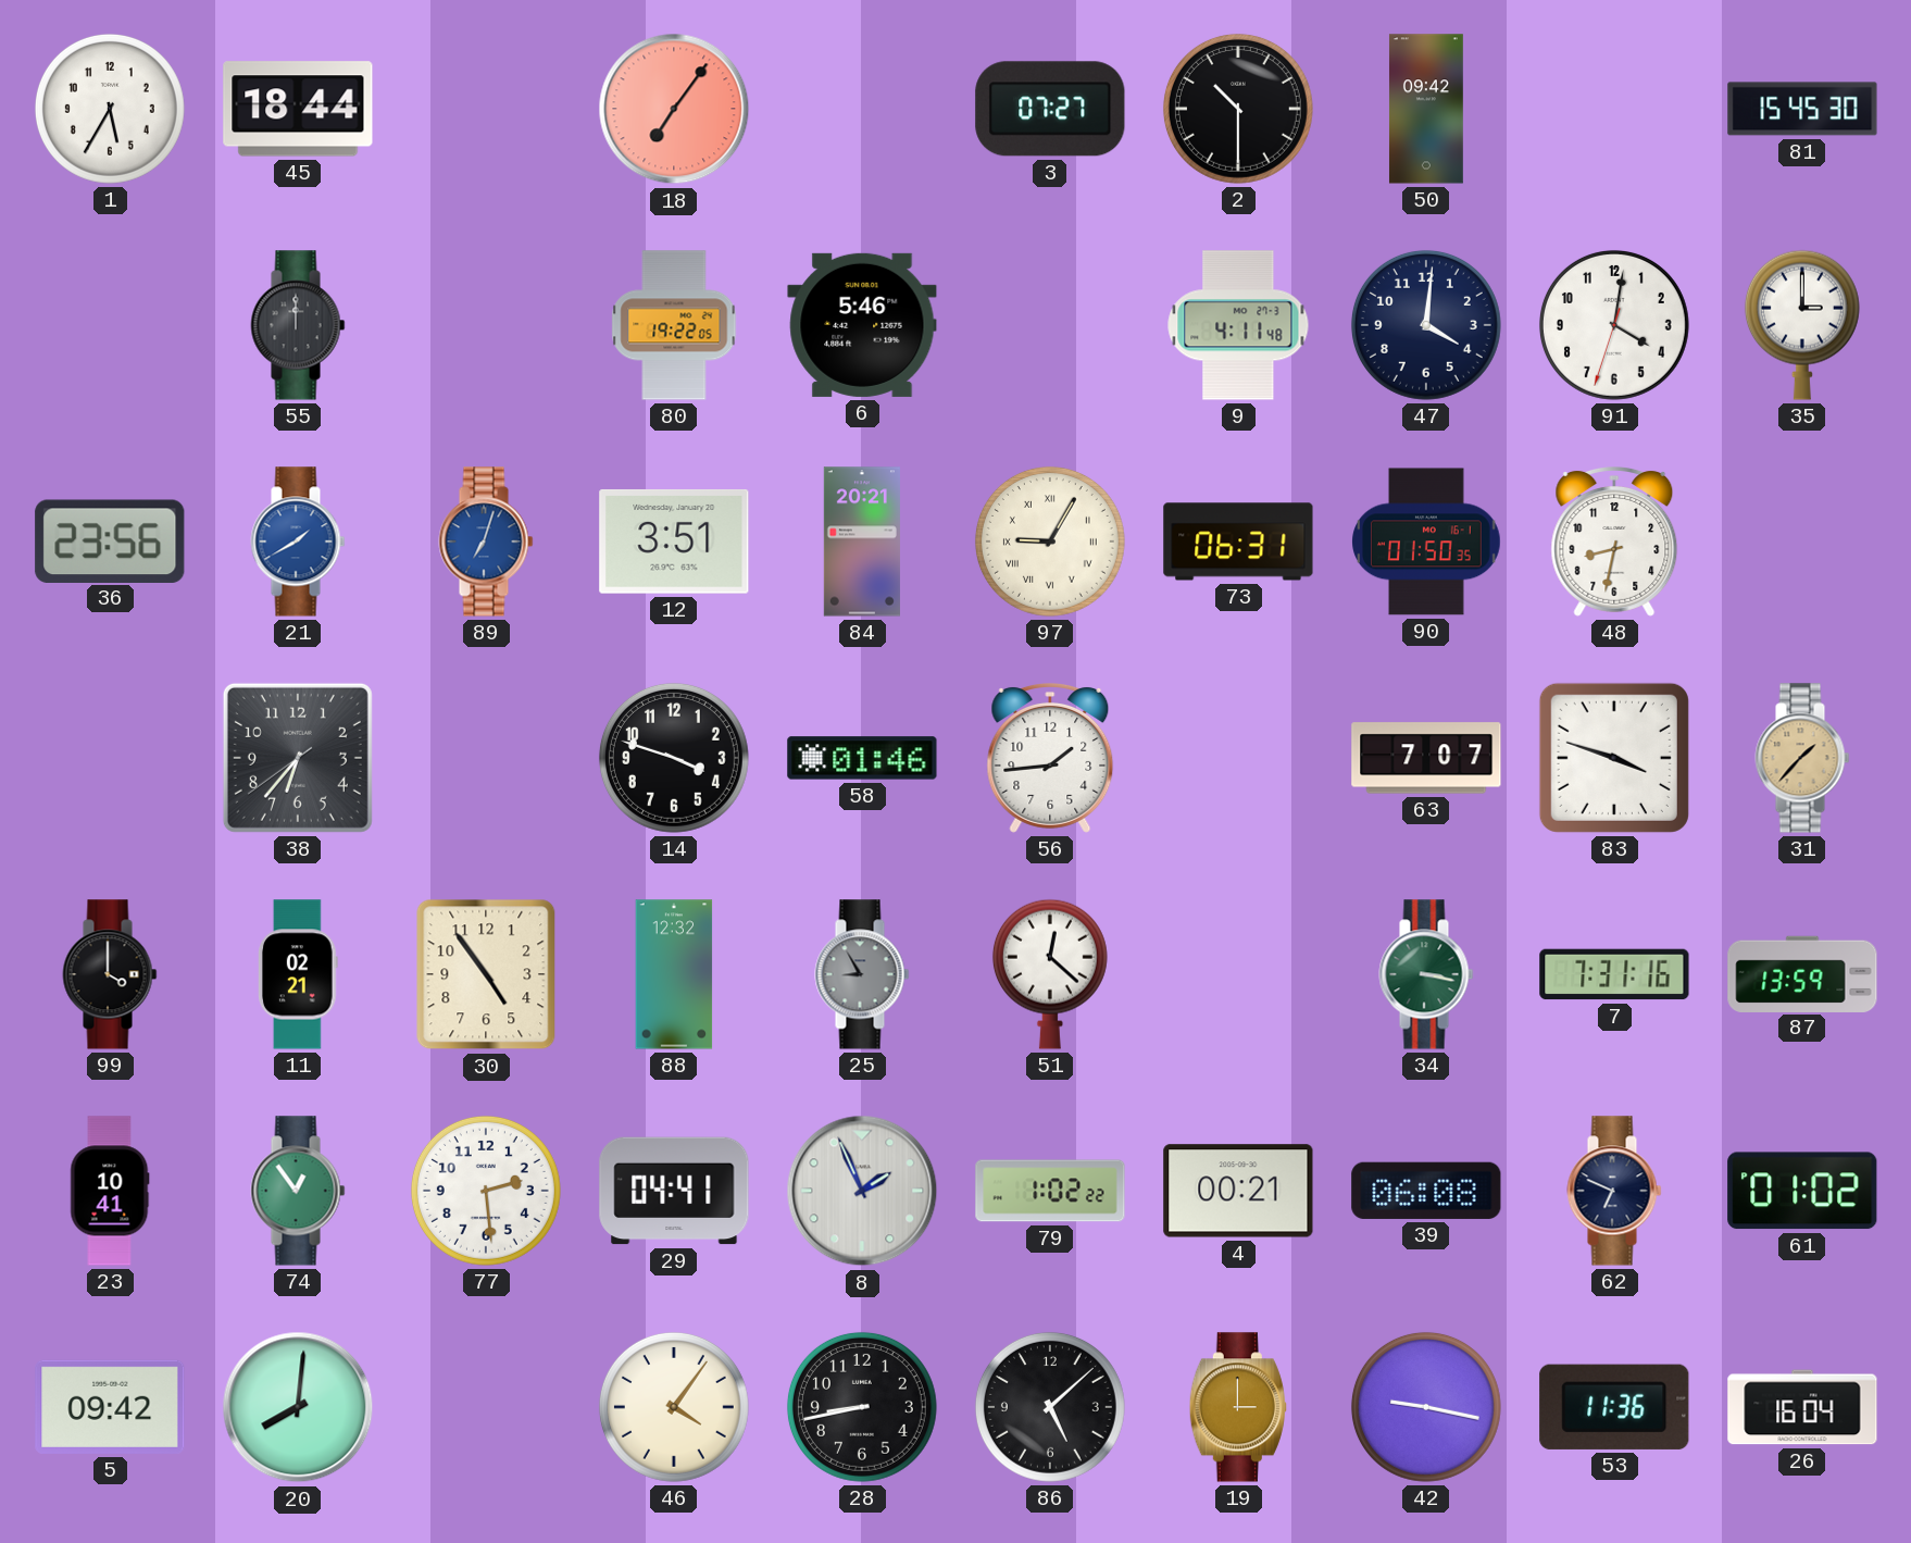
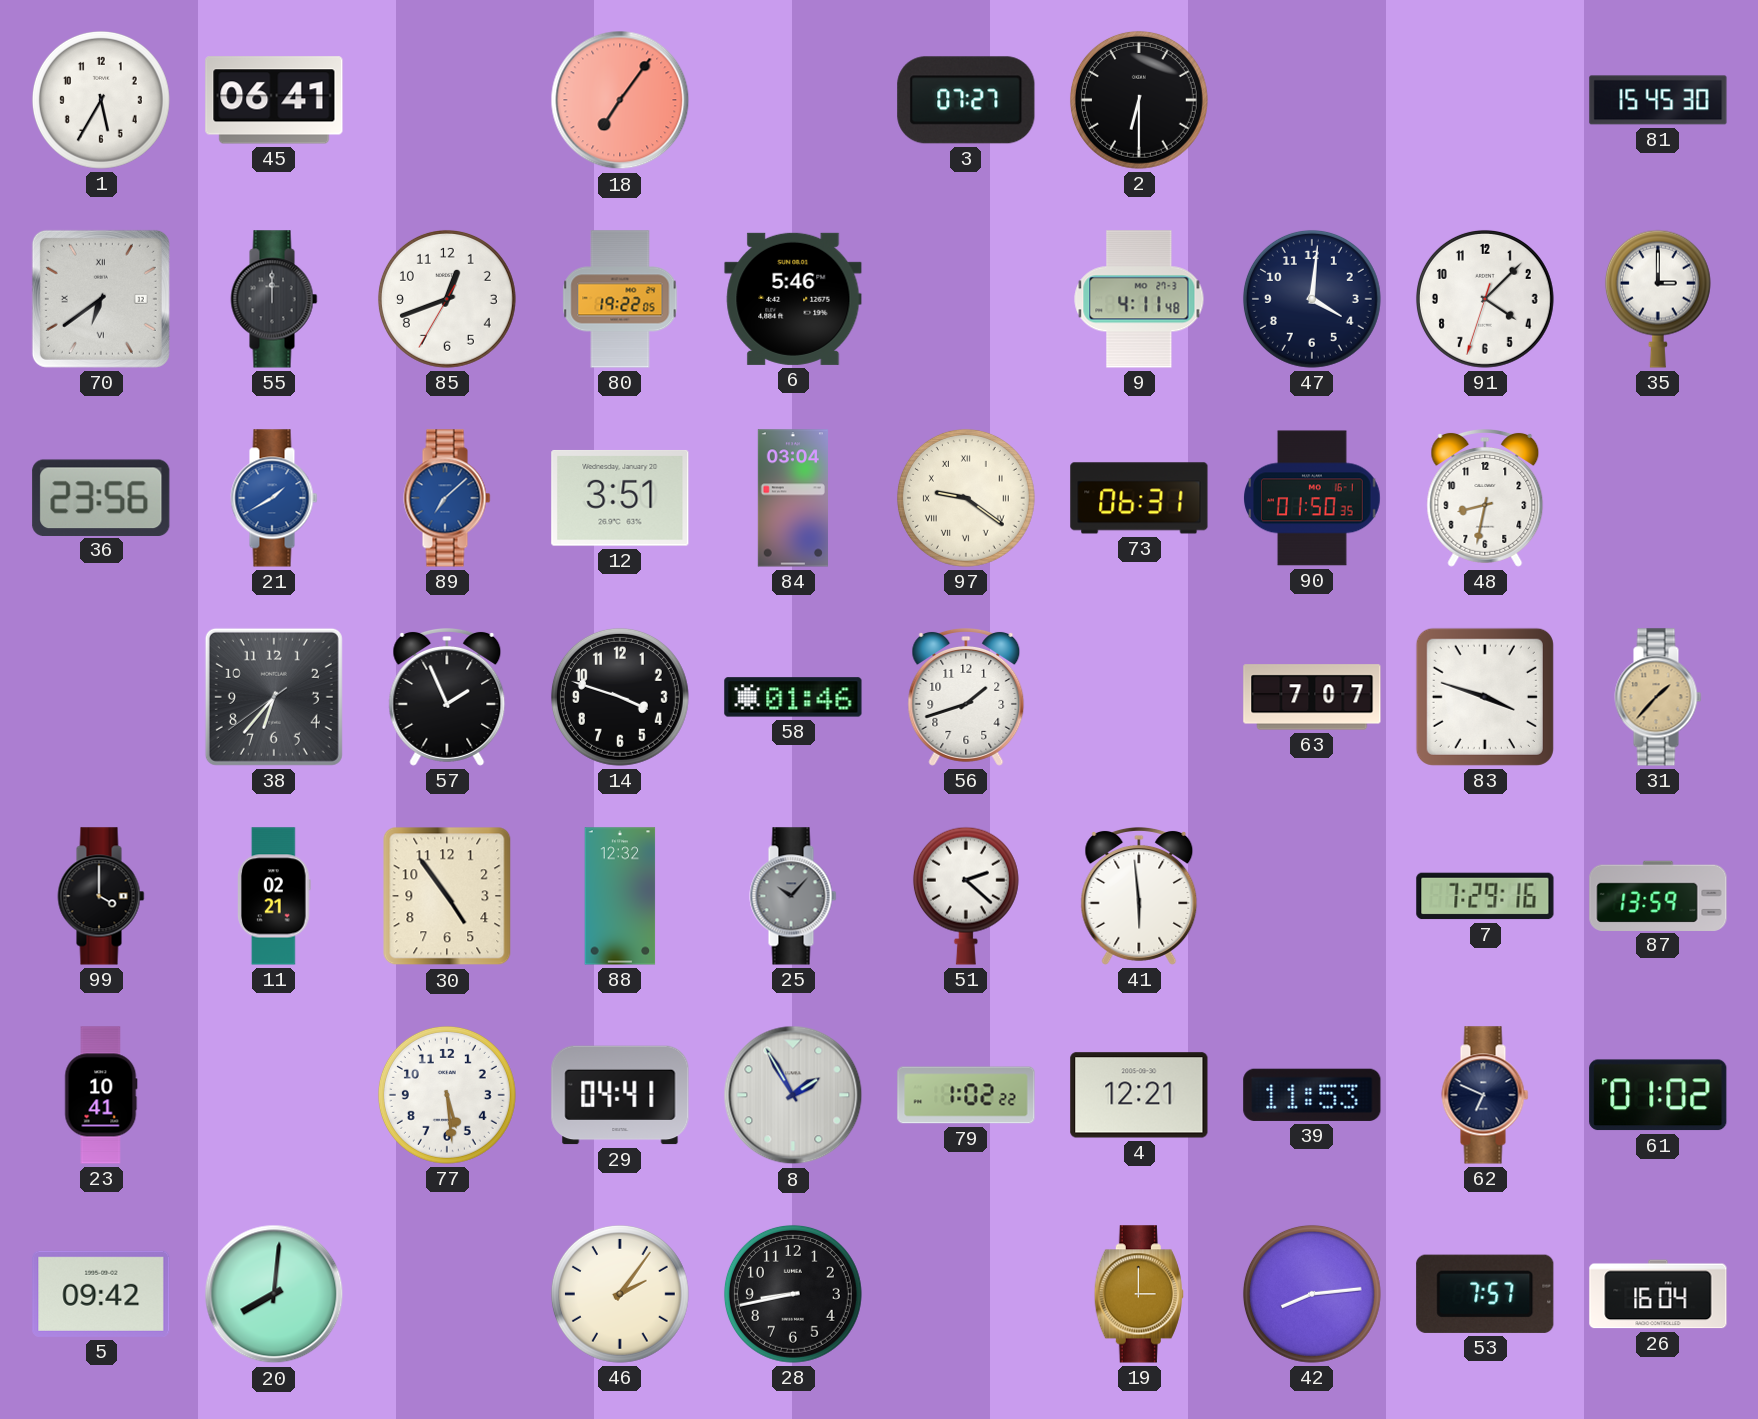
45: 18:44 -> 06:41 (274, 100)
2: 10:30 -> 6:30 (1139, 100)
50: 09:42 -> none (1426, 109)
70: none -> 6:39 (101, 299)
85: none -> 12:41 (447, 299)
91: 4:01 -> 4:07 (1485, 299)
89: 7:03 -> 7:08 (447, 498)
84: 20:21 -> 03:04 (793, 498)
97: 9:05 -> 9:21 (966, 498)
57: none -> 1:56 (447, 698)
56: 1:44 -> 1:42 (966, 698)
25: 8:55 -> 10:07 (793, 896)
51: 12:22 -> 2:22 (966, 896)
41: none -> 5:59 (1139, 897)
34: 3:17 -> none (1426, 974)
7: 7:31 -> 7:29 (1485, 896)
74: 12:54 -> none (298, 1191)
77: 2:29 -> 5:29 (447, 1095)
8: 1:56 -> 1:55 (793, 1095)
4: 00:21 -> 12:21 (1139, 1095)
39: 06:08 -> 11:53 (1312, 1095)
46: 4:06 -> 2:06 (620, 1294)
86: 5:08 -> none (1050, 1407)
42: 9:17 -> 8:14 (1312, 1294)
53: 11:36 -> 7:57 (1485, 1294)
